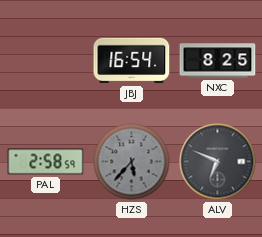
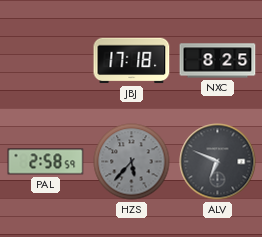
JBJ: 16:54 -> 17:18 (132, 61)
